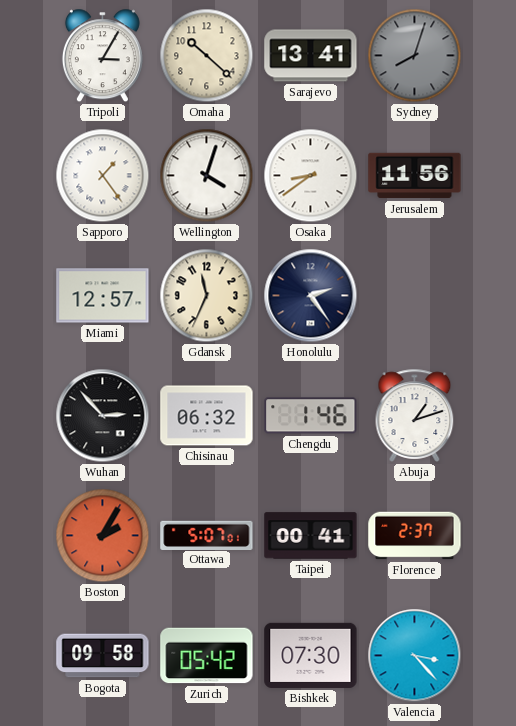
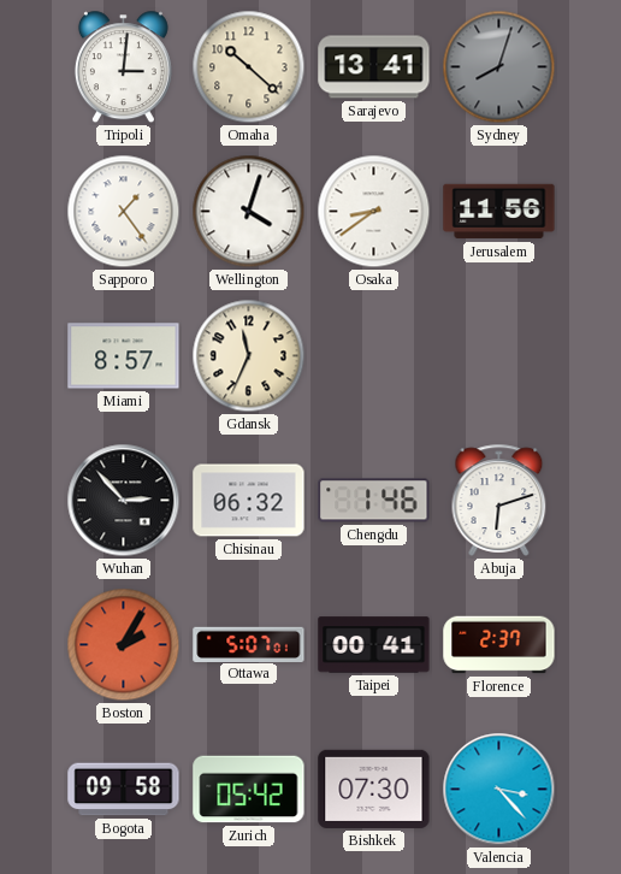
Tripoli: 3:05 -> 3:01 (123, 67)
Miami: 12:57 -> 8:57 (124, 356)
Honolulu: 2:24 -> none (311, 296)
Abuja: 1:12 -> 6:12 (499, 500)
